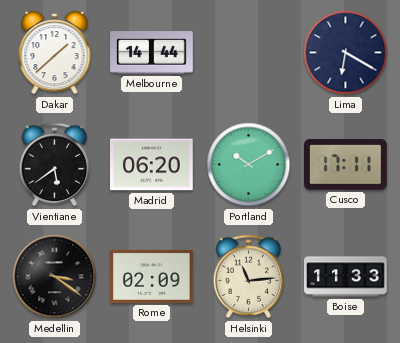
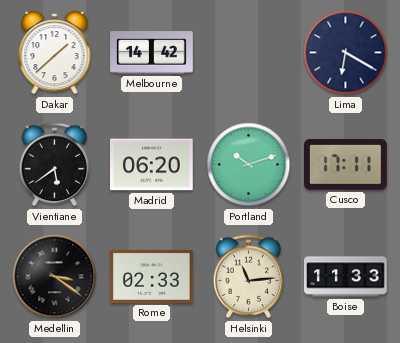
Melbourne: 14:44 -> 14:42 (152, 53)
Portland: 10:10 -> 10:12 (249, 165)
Rome: 02:09 -> 02:33 (152, 276)
